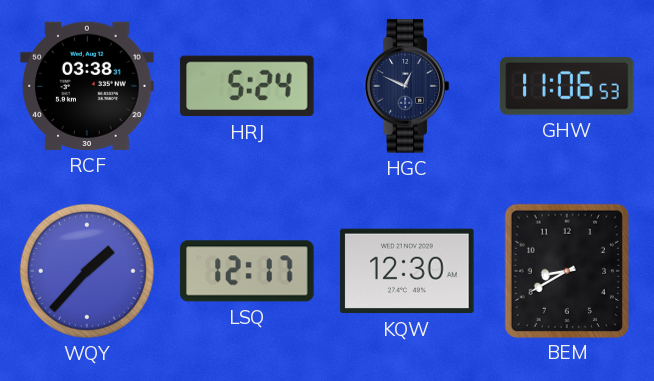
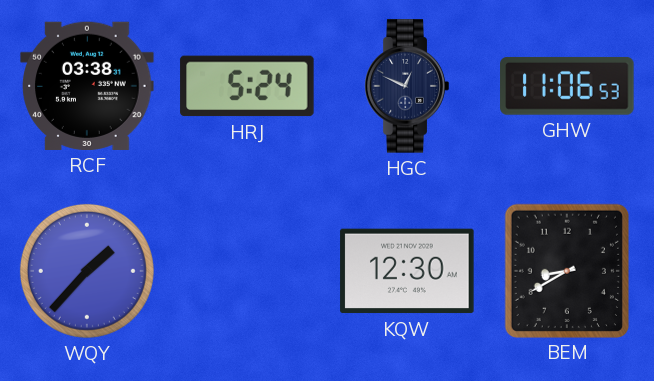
LSQ: 12:17 -> none (247, 271)
